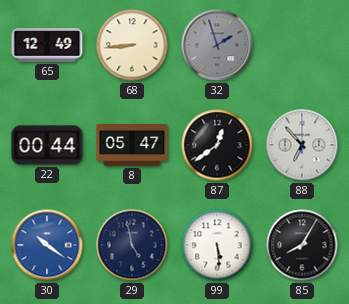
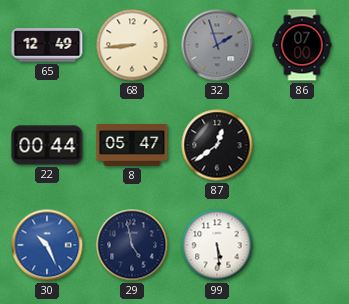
86: none -> 07:00 (302, 45)
88: 6:53 -> none (302, 145)
30: 10:21 -> 10:26 (47, 245)
85: 8:05 -> none (302, 245)
